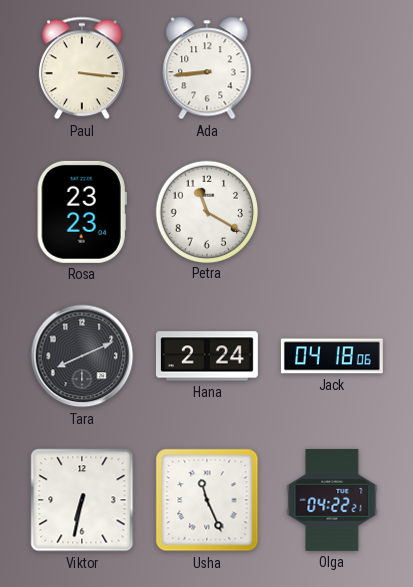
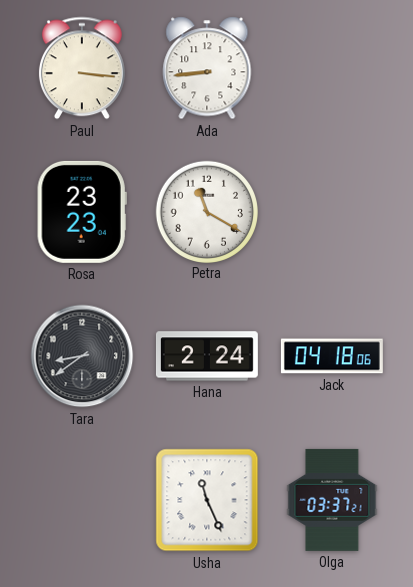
Tara: 8:11 -> 8:39 (82, 356)
Viktor: 6:32 -> none (82, 500)
Olga: 04:22 -> 03:37 (332, 500)
